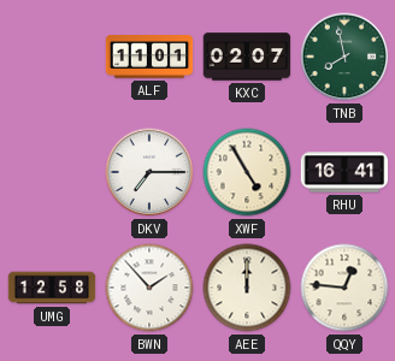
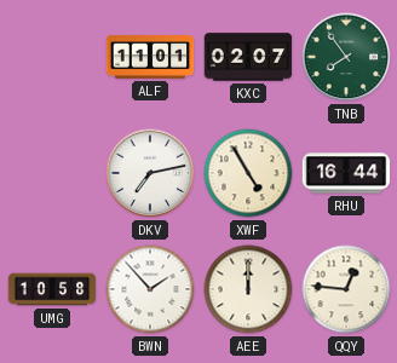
TNB: 7:58 -> 7:54 (346, 57)
DKV: 7:15 -> 7:13 (150, 173)
RHU: 16:41 -> 16:44 (346, 173)
UMG: 12:58 -> 10:58 (52, 289)
